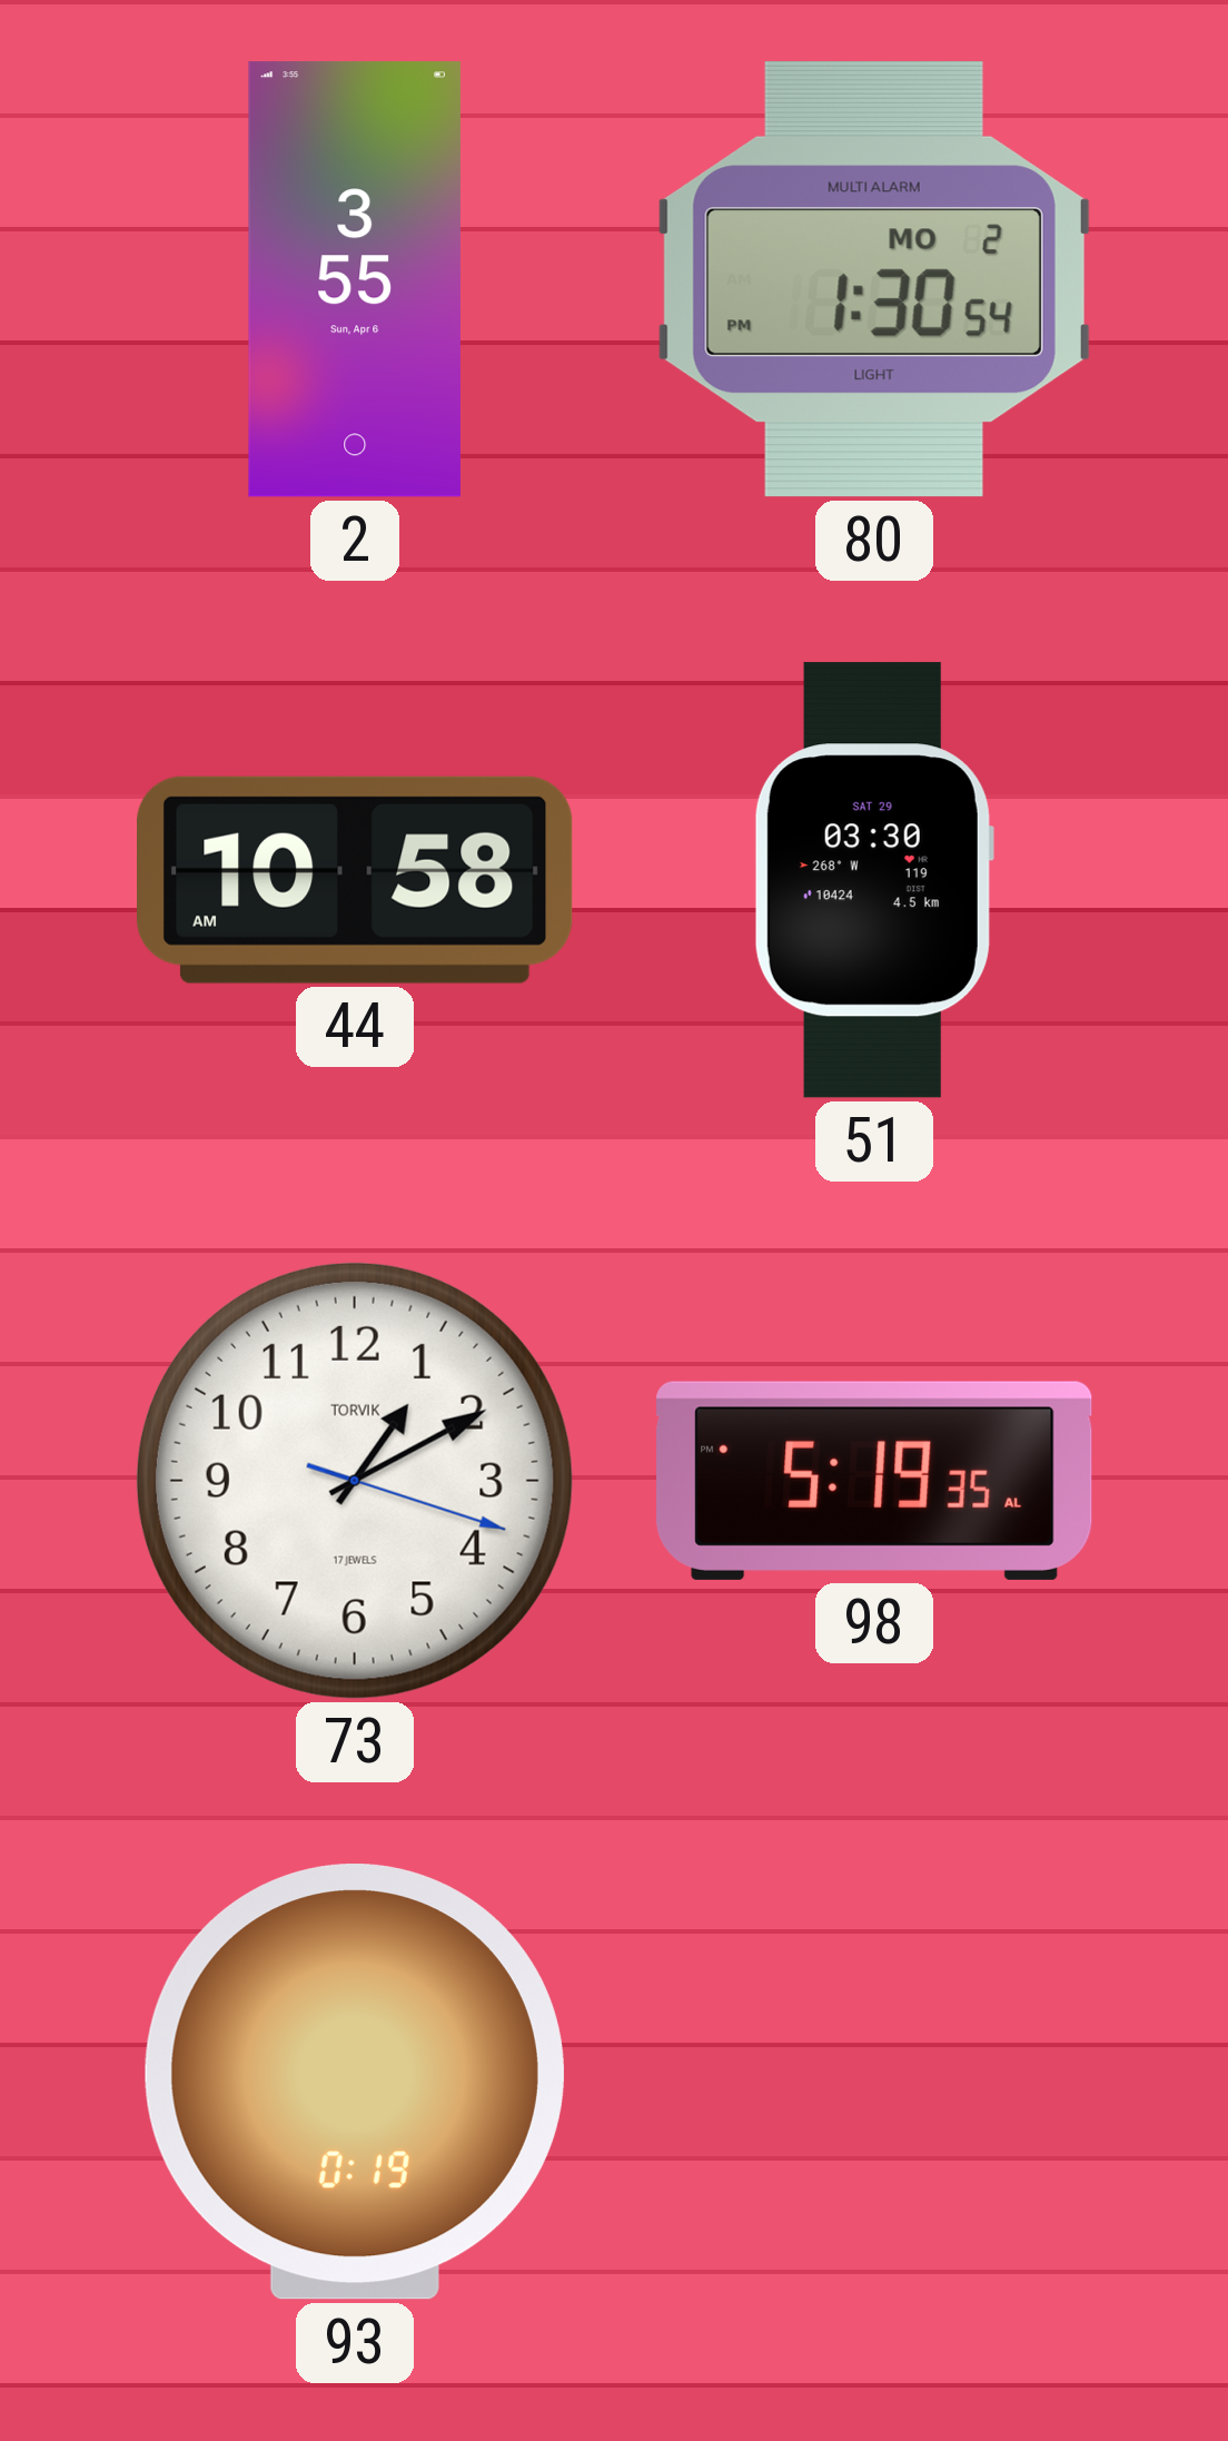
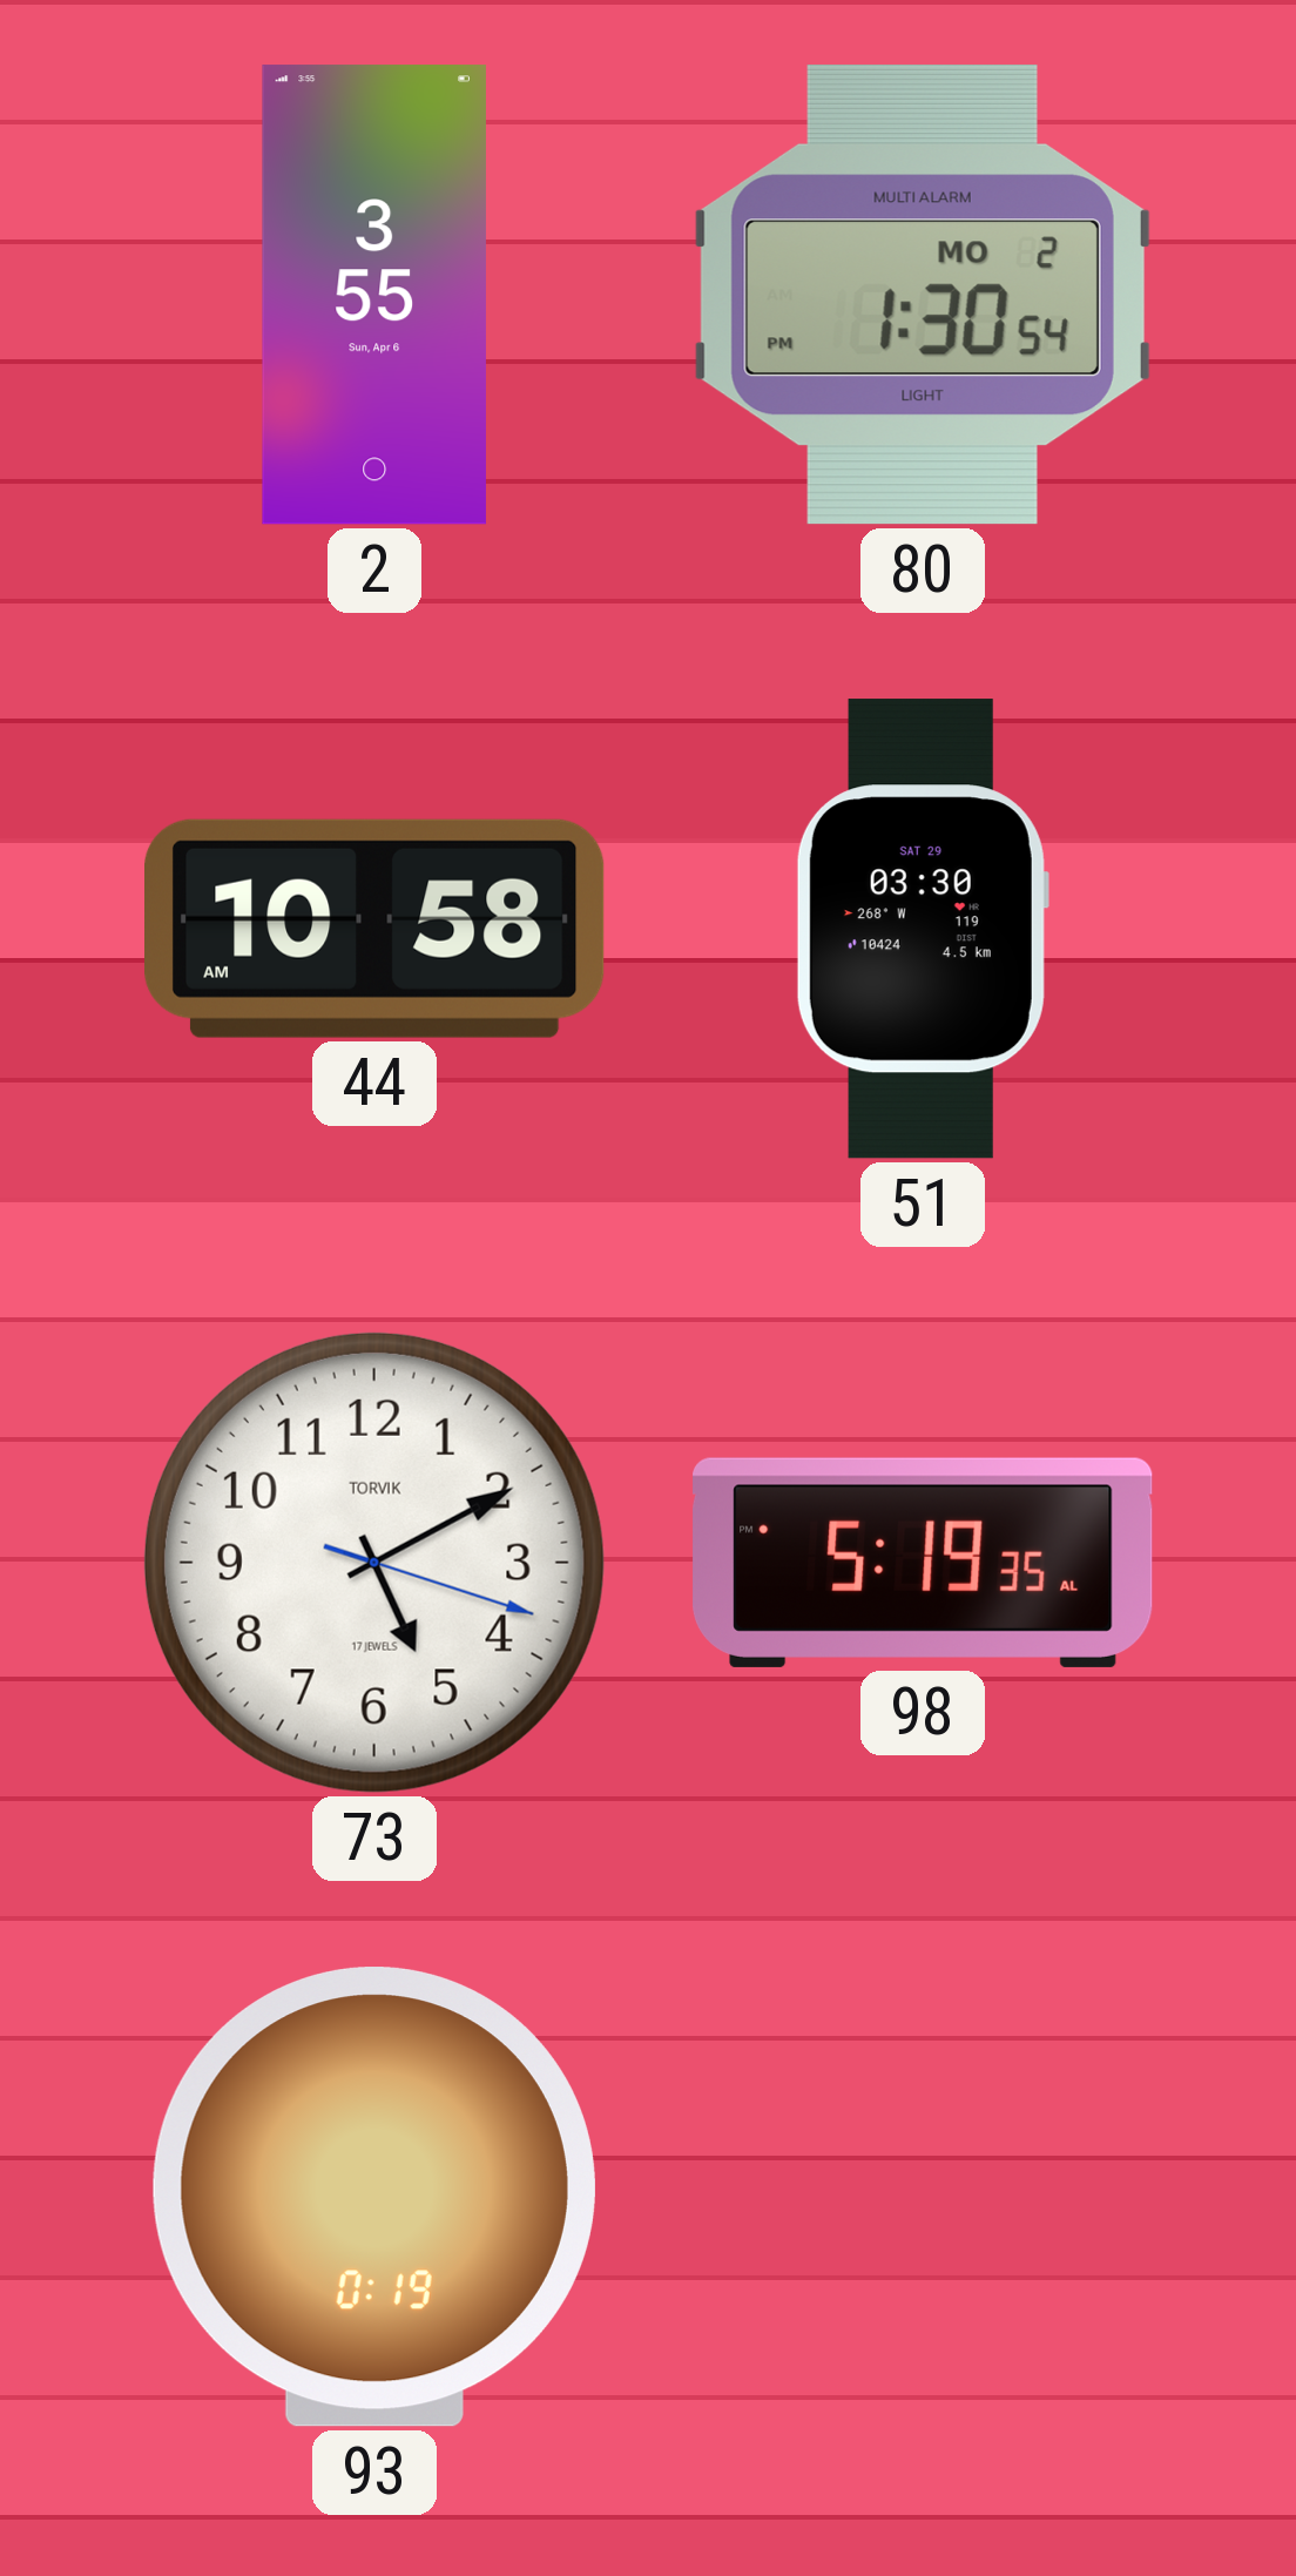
73: 1:10 -> 5:10 (374, 1563)
